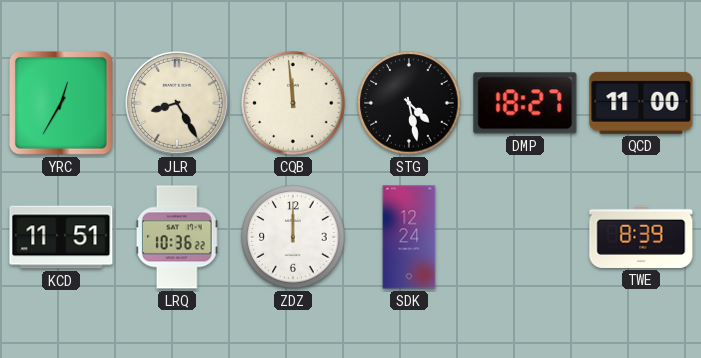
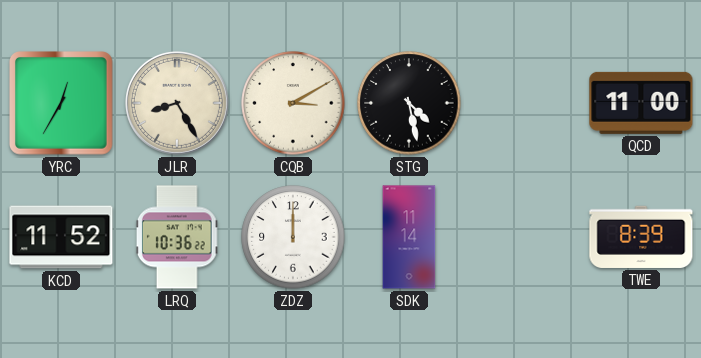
CQB: 11:59 -> 3:10 (293, 103)
DMP: 18:27 -> none (525, 103)
KCD: 11:51 -> 11:52 (61, 237)
SDK: 12:24 -> 11:14 (409, 237)
